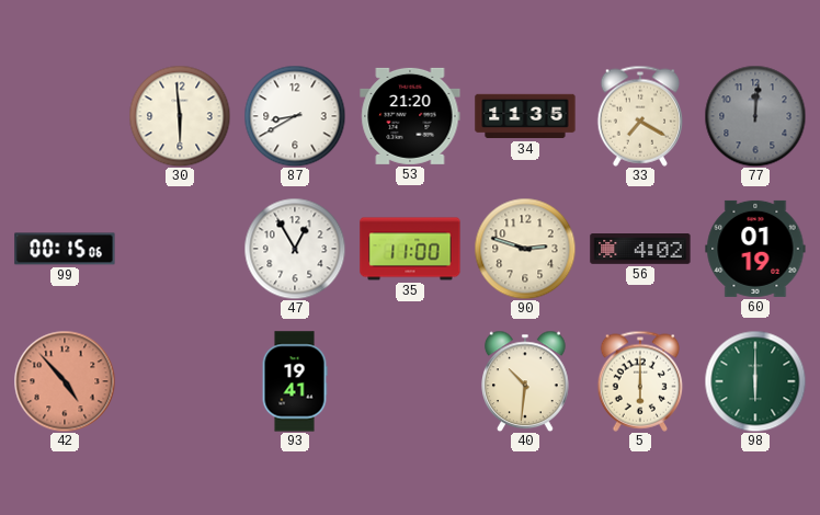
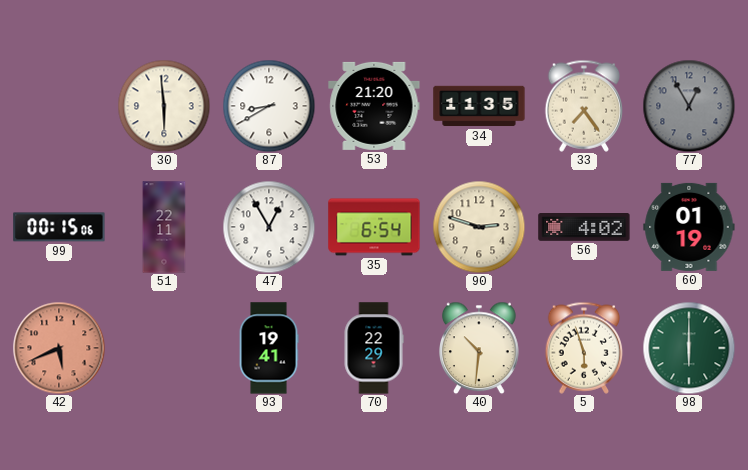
33: 7:20 -> 7:24 (584, 106)
77: 12:01 -> 12:55 (689, 106)
51: none -> 22:11 (164, 227)
35: 11:00 -> 6:54 (374, 227)
42: 4:53 -> 5:41 (59, 348)
70: none -> 22:29 (374, 348)
5: 6:00 -> 5:57 (584, 348)
